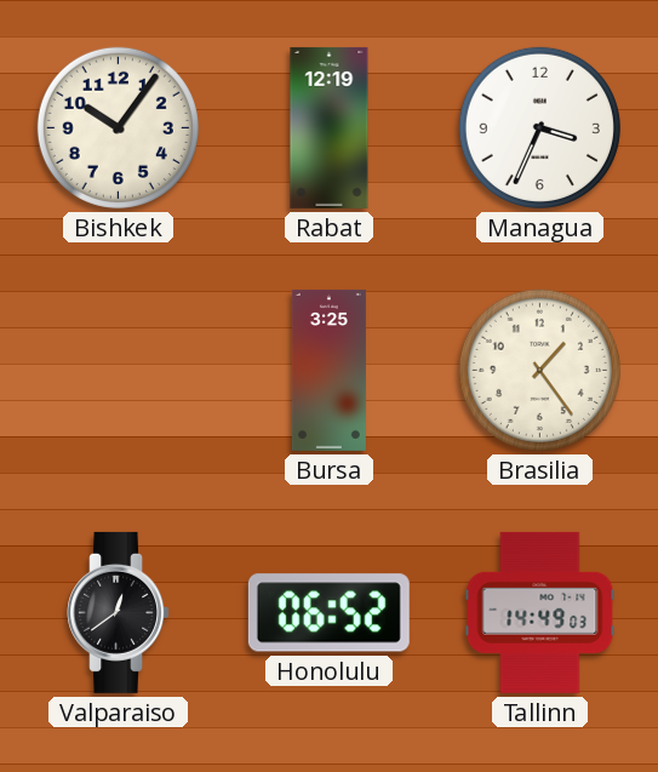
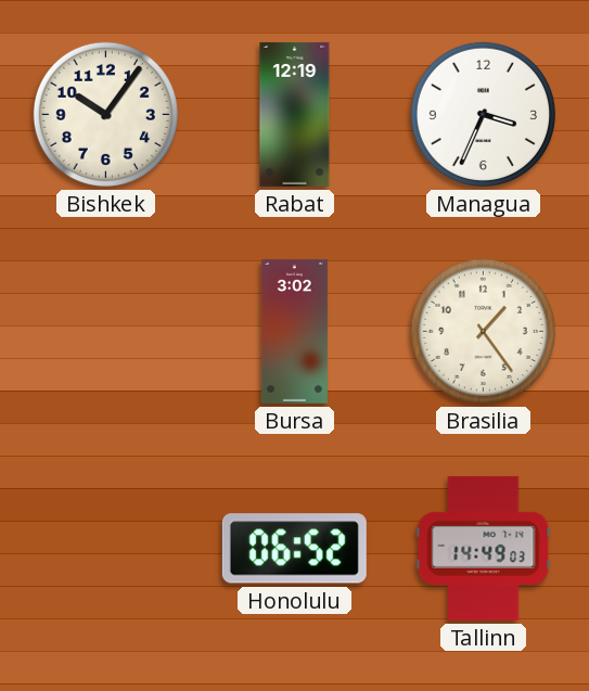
Bursa: 3:25 -> 3:02 (294, 331)
Valparaiso: 12:39 -> none (119, 612)
